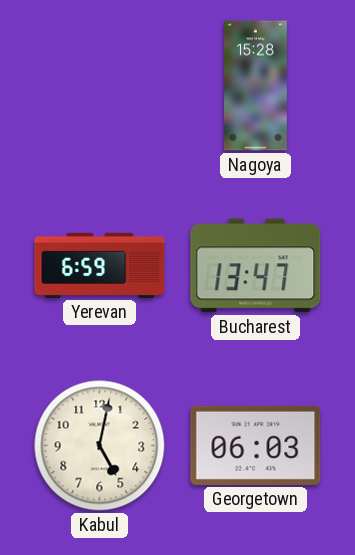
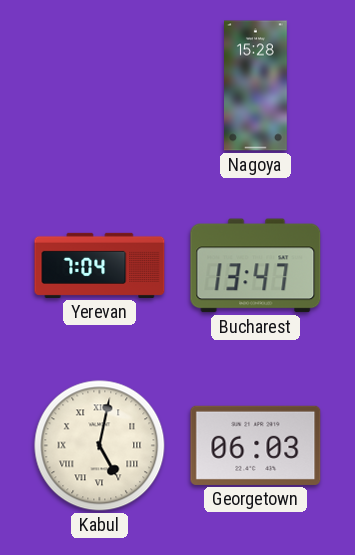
Yerevan: 6:59 -> 7:04 (100, 265)
Kabul numerals: Arabic -> Roman (100, 446)
